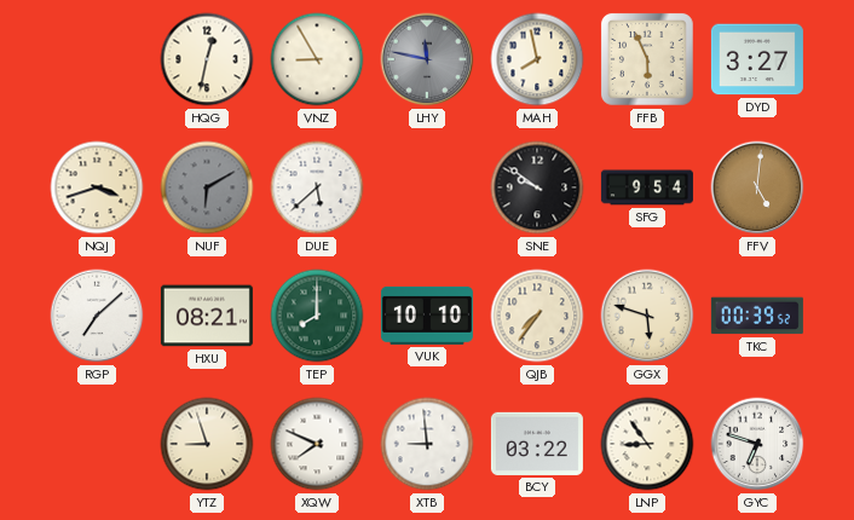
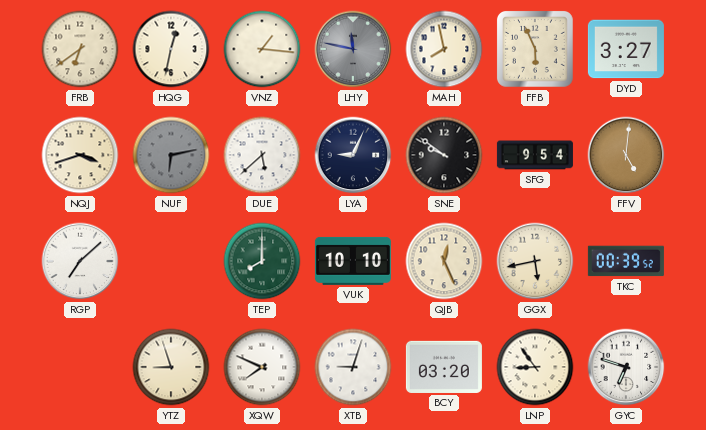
FRB: none -> 6:39 (80, 49)
VNZ: 8:55 -> 1:16 (262, 49)
NUF: 6:10 -> 6:13 (171, 155)
LYA: none -> 9:04 (353, 155)
HXU: 08:21 -> none (207, 316)
QJB: 7:36 -> 12:26 (444, 261)
GGX: 5:48 -> 5:43 (535, 261)
XTB: 8:59 -> 9:03 (353, 367)
BCY: 03:22 -> 03:20 (444, 367)
